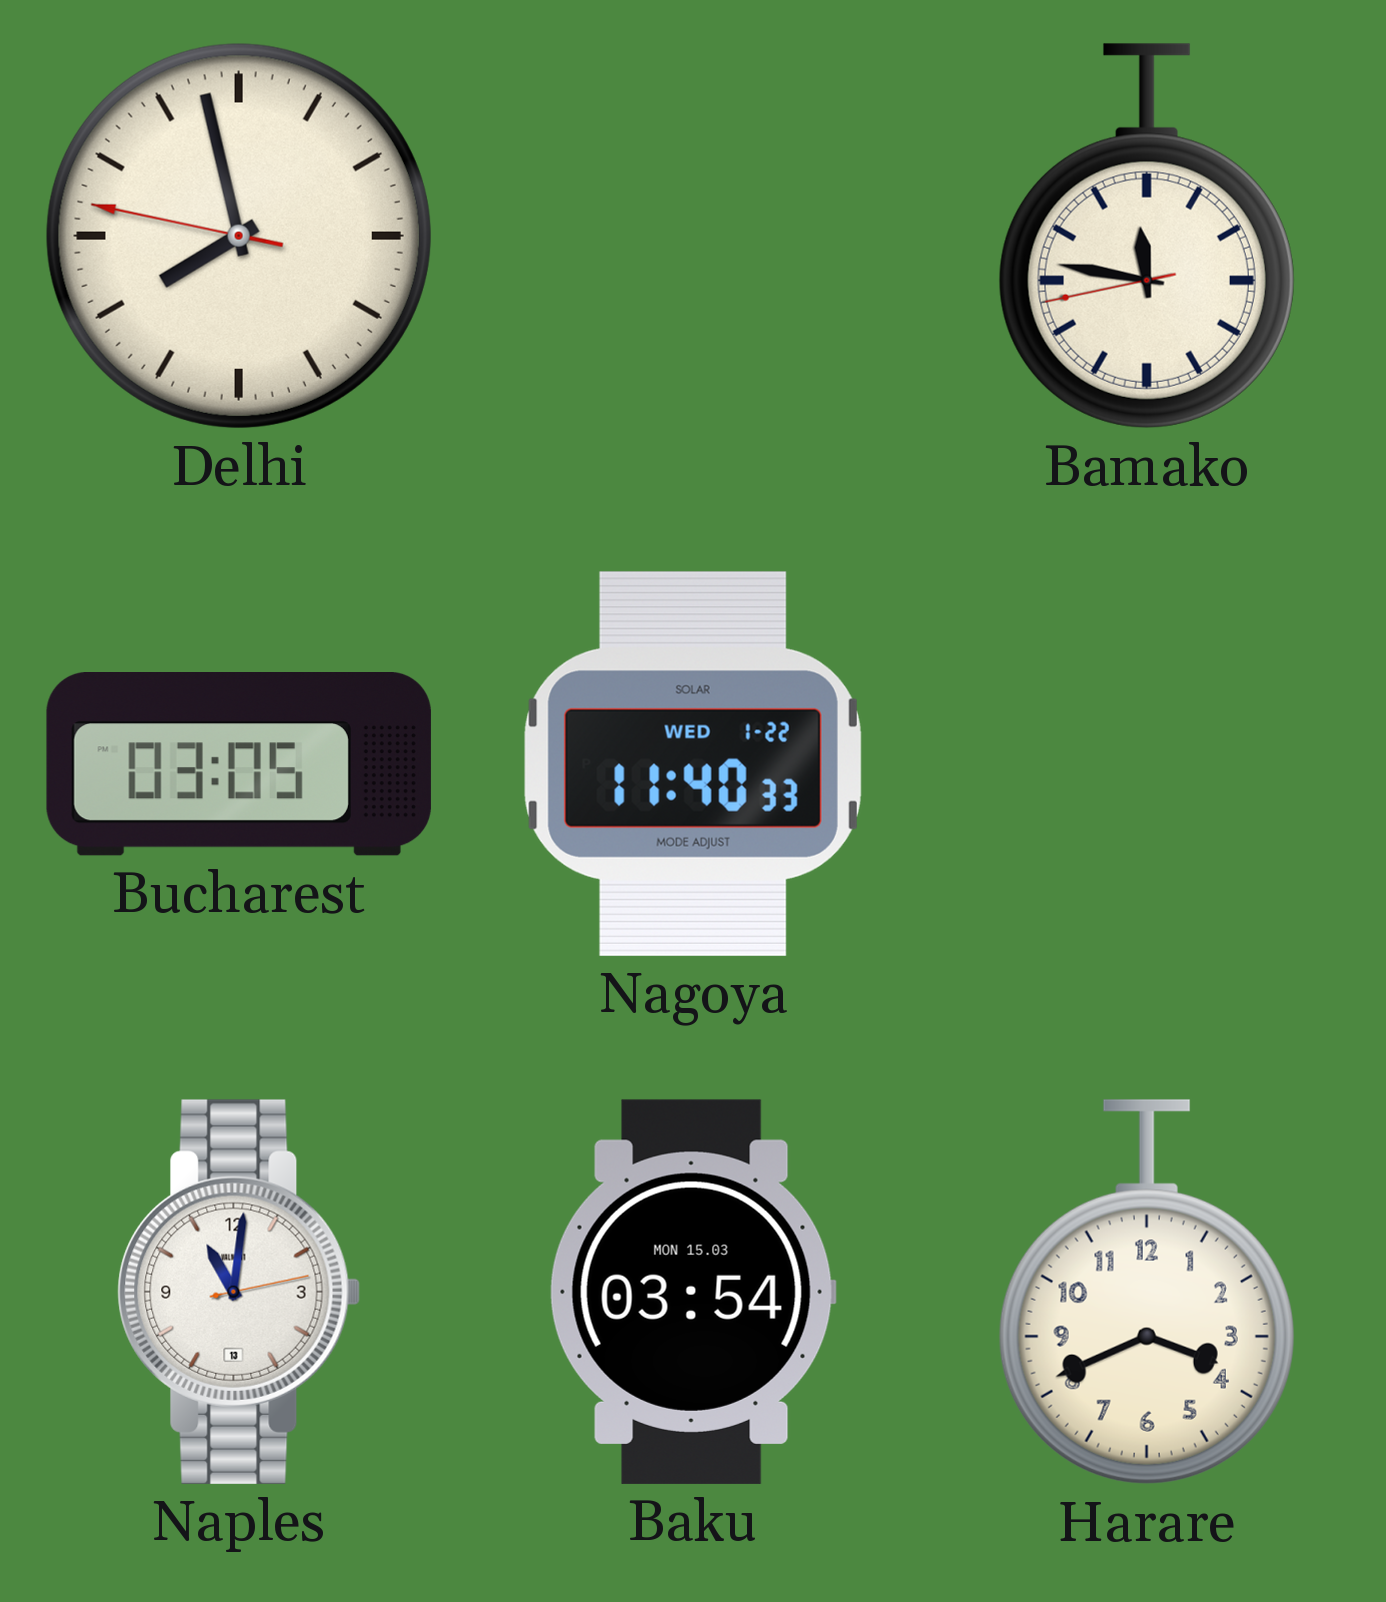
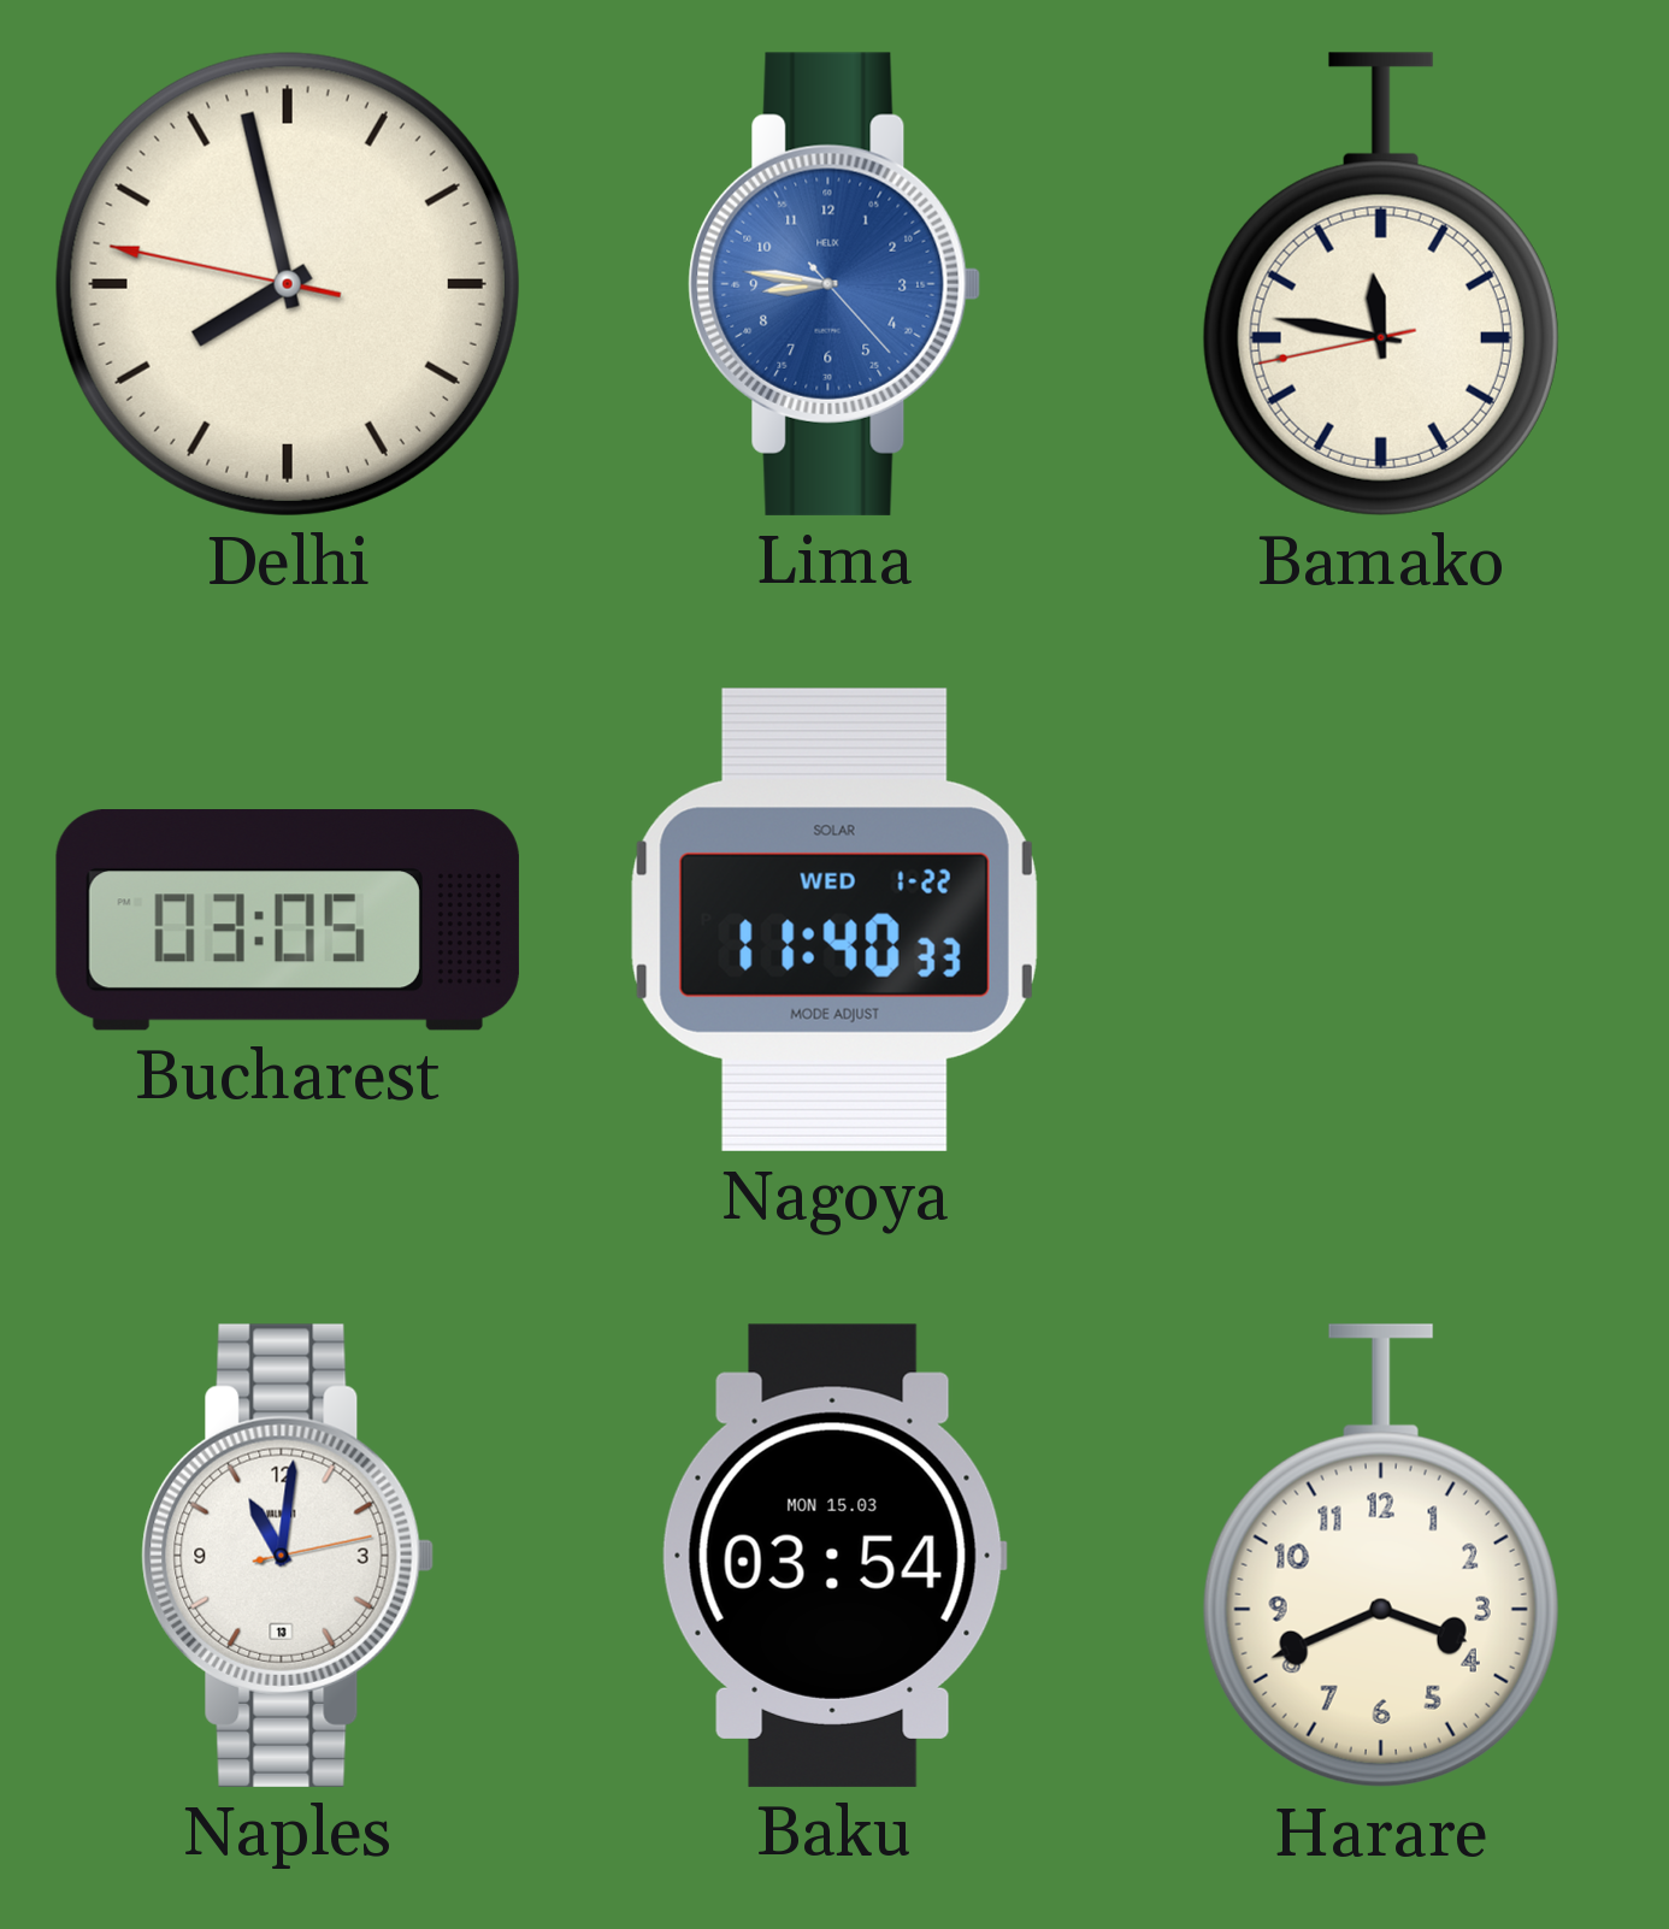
Lima: none -> 8:46 (834, 284)
